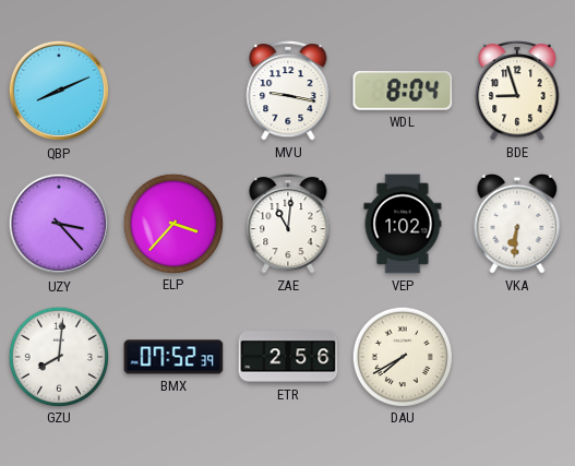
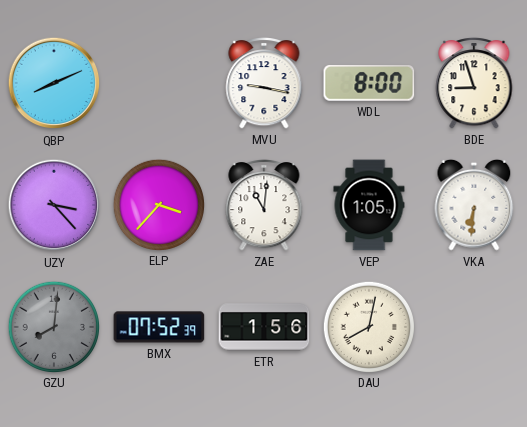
WDL: 8:04 -> 8:00 (369, 84)
VEP: 1:02 -> 1:05 (369, 205)
GZU dial: white -> grey (53, 326)
ETR: 2:56 -> 1:56 (264, 327)
DAU: 7:40 -> 8:02 (368, 326)
